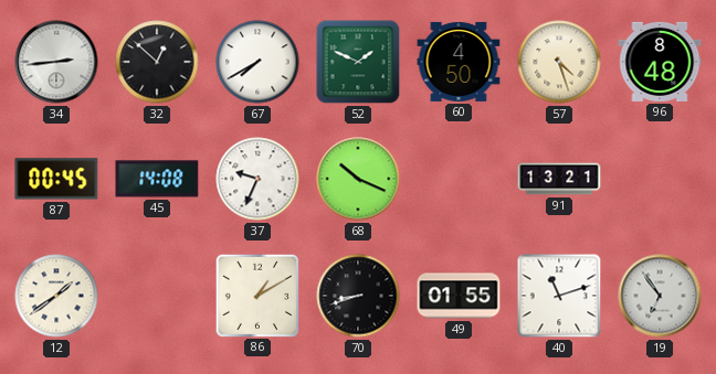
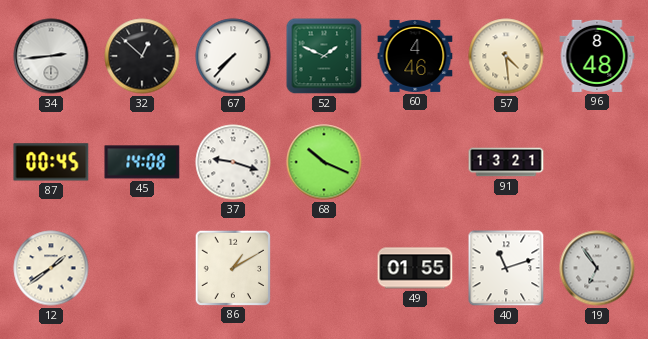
67: 7:40 -> 7:37 (233, 56)
60: 4:50 -> 4:46 (415, 56)
57: 4:27 -> 4:29 (506, 56)
37: 9:34 -> 9:18 (233, 162)
70: 8:42 -> none (358, 296)
